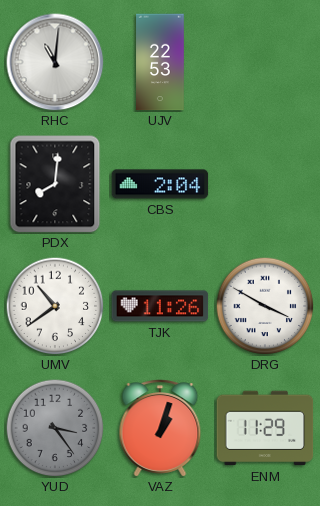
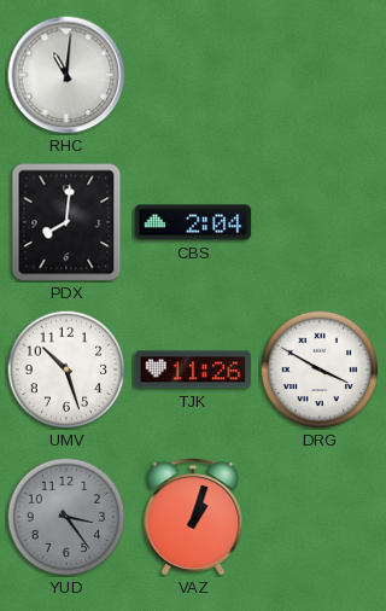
UJV: 22:53 -> none (160, 62)
UMV: 10:39 -> 10:27 (66, 369)
ENM: 11:29 -> none (265, 428)
